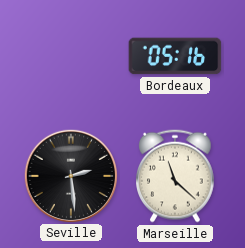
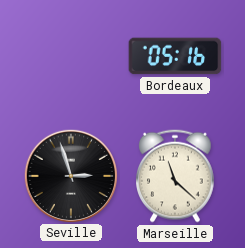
Seville: 2:29 -> 2:57 (70, 175)
